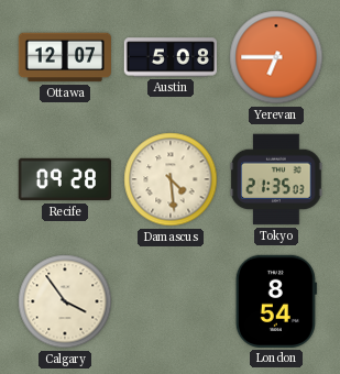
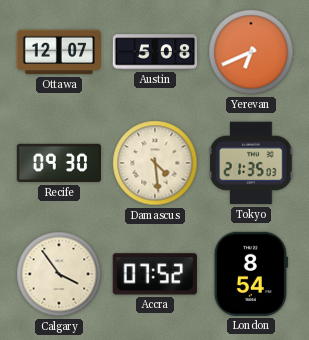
Yerevan: 6:45 -> 6:41 (251, 52)
Recife: 09:28 -> 09:30 (58, 163)
Accra: none -> 07:52 (155, 274)
